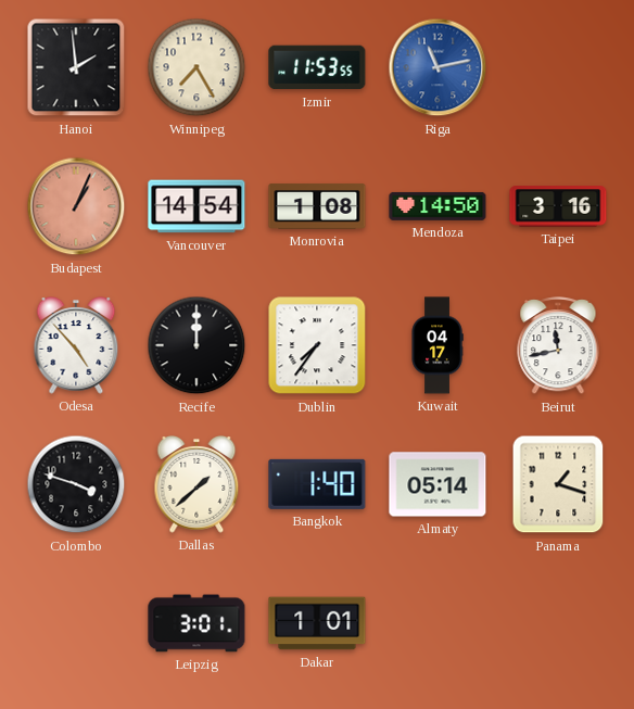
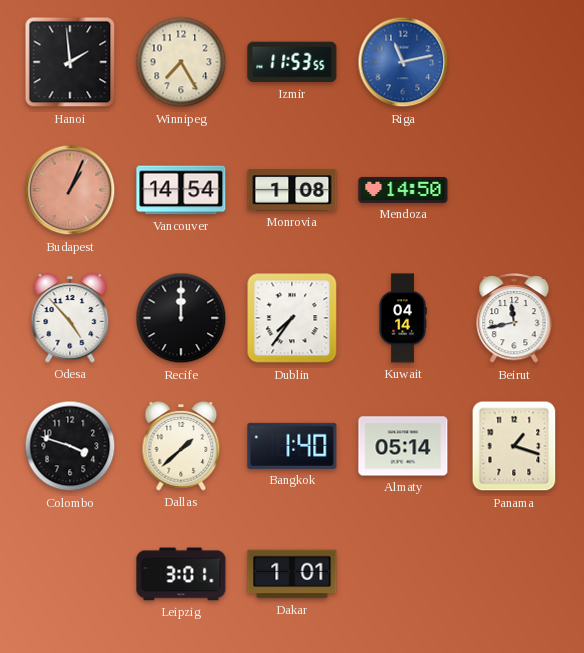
Taipei: 3:16 -> none (558, 206)
Kuwait: 04:17 -> 04:14 (403, 318)
